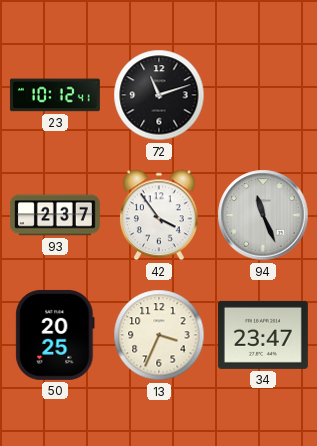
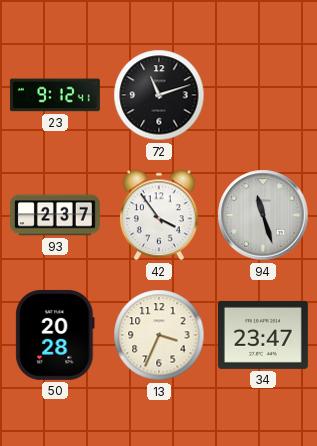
23: 10:12 -> 9:12 (55, 95)
94: 11:26 -> 11:27 (263, 215)
50: 20:25 -> 20:28 (55, 335)
